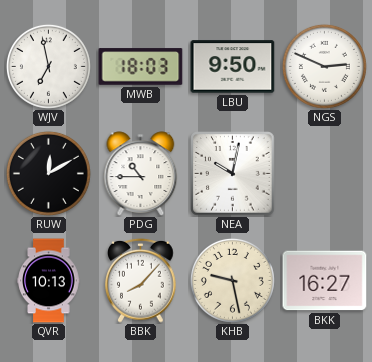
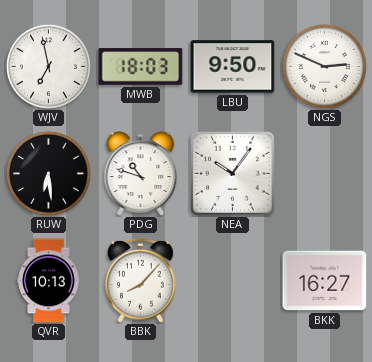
RUW: 12:10 -> 6:29 (48, 173)
PDG: 10:45 -> 10:48 (141, 174)
NEA: 10:02 -> 10:06 (233, 174)
KHB: 9:28 -> none (232, 280)
